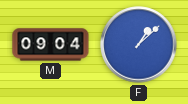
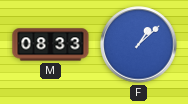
M: 09:04 -> 08:33 (51, 45)
